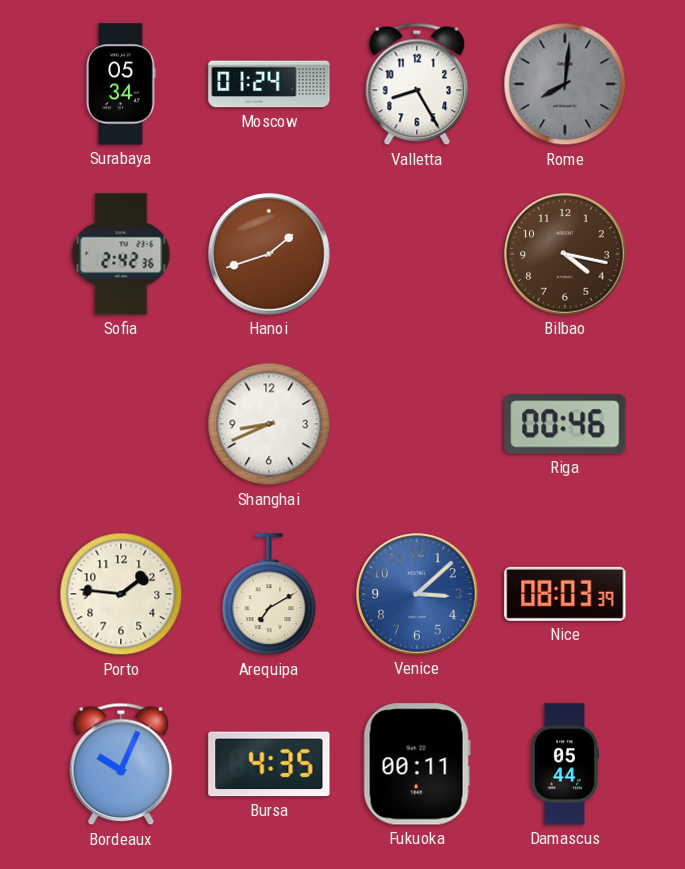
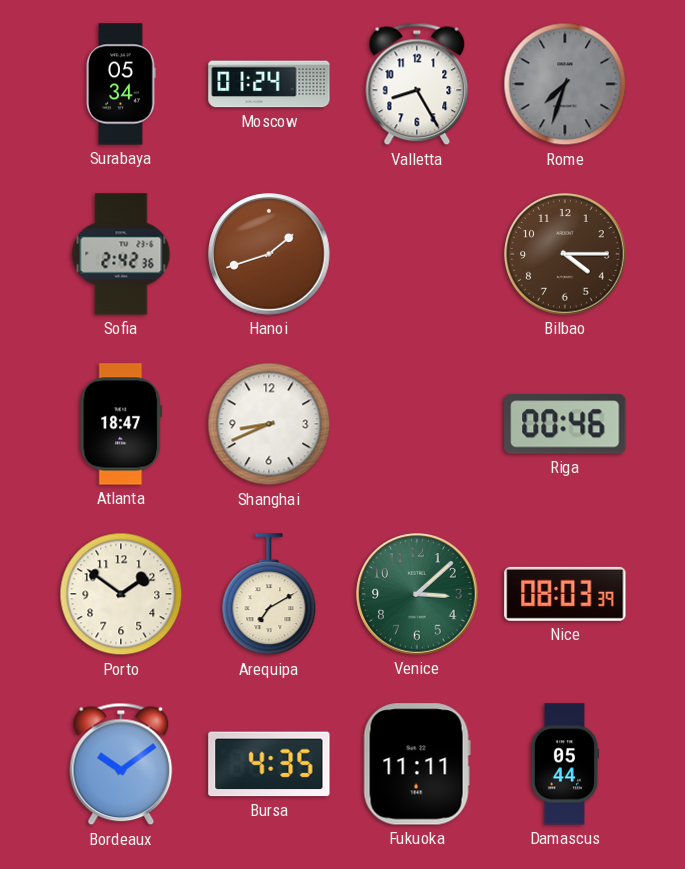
Rome: 8:01 -> 7:33 (565, 84)
Bilbao: 4:17 -> 4:15 (565, 254)
Atlanta: none -> 18:47 (121, 424)
Porto: 1:46 -> 1:51 (121, 594)
Venice dial: blue -> green (417, 594)
Bordeaux: 10:04 -> 10:09 (121, 764)
Fukuoka: 00:11 -> 11:11 (417, 764)
